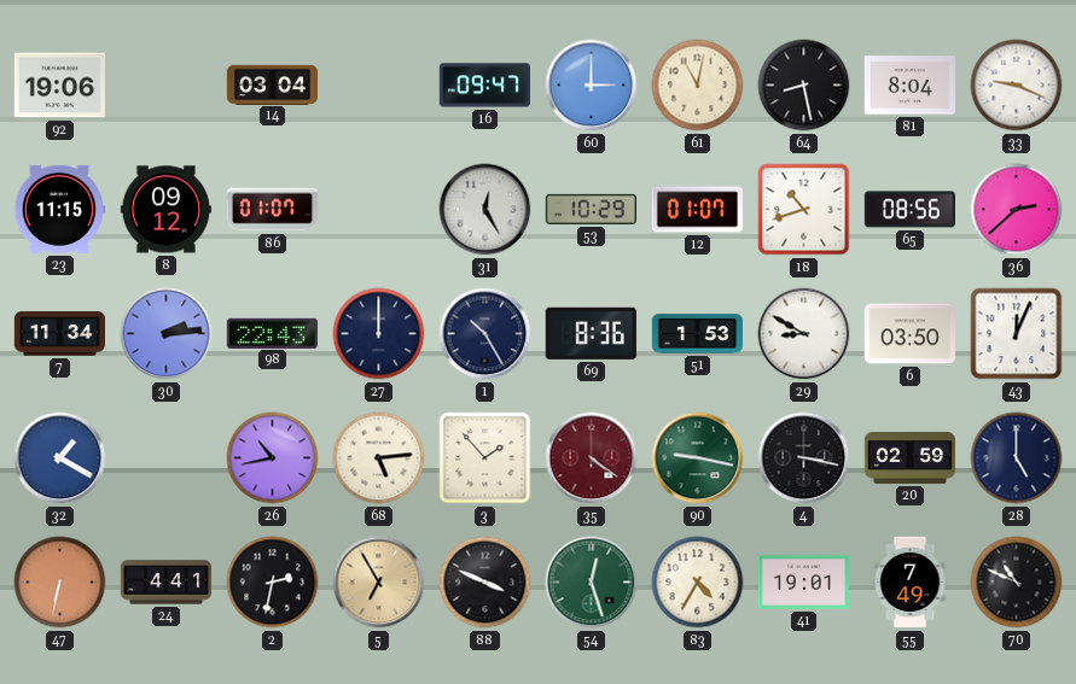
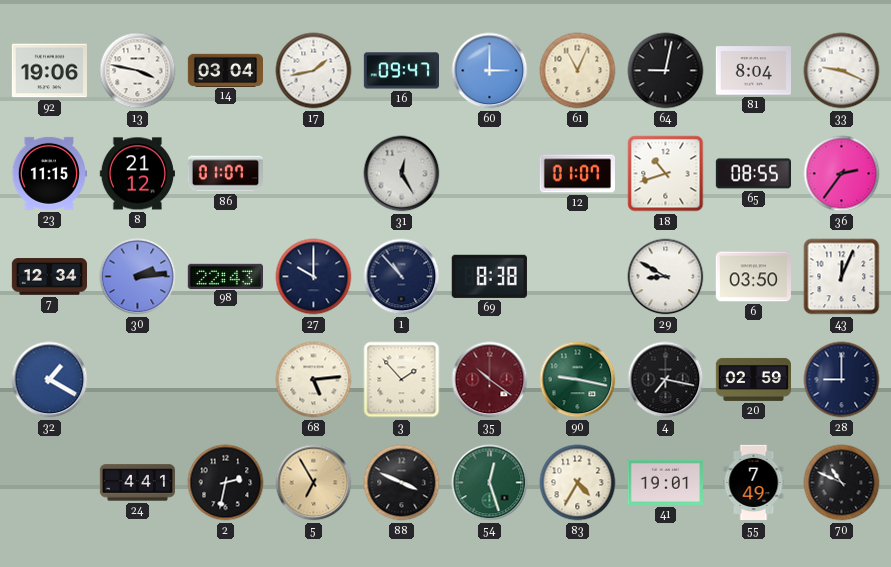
13: none -> 3:47 (138, 71)
17: none -> 1:43 (314, 71)
61: 11:02 -> 11:04 (578, 71)
64: 8:28 -> 9:02 (666, 71)
8: 09:12 -> 21:12 (137, 174)
53: 10:29 -> none (591, 209)
65: 08:56 -> 08:55 (753, 174)
36: 2:38 -> 2:36 (842, 174)
7: 11:34 -> 12:34 (49, 277)
27: 12:00 -> 10:00 (314, 277)
1: 10:25 -> 10:53 (402, 277)
69: 8:36 -> 8:38 (489, 276)
51: 1:53 -> none (697, 334)
26: 10:43 -> none (273, 458)
35: 4:21 -> 10:21 (490, 380)
4: 3:17 -> 7:17 (666, 380)
28: 5:00 -> 9:00 (842, 380)
47: 6:32 -> none (60, 583)
